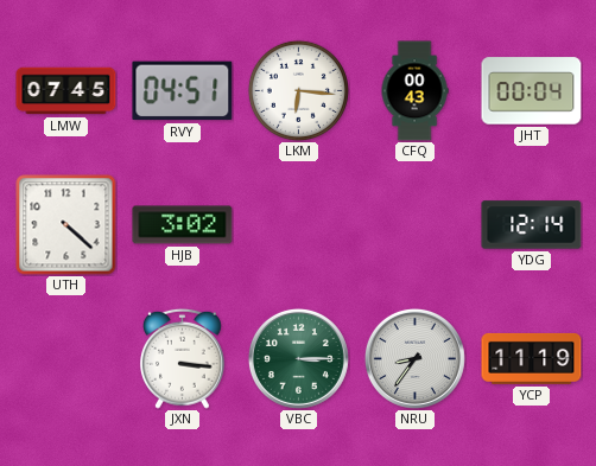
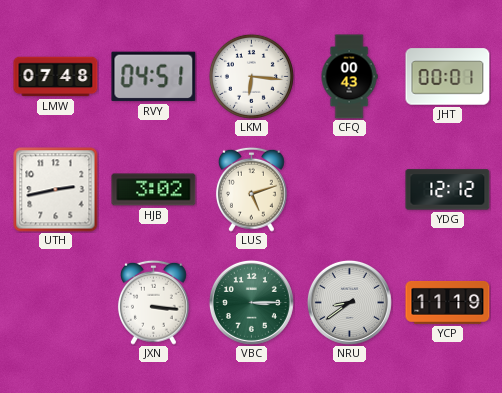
LMW: 07:45 -> 07:48 (56, 77)
JHT: 00:04 -> 00:01 (448, 77)
UTH: 4:22 -> 2:43 (56, 190)
LUS: none -> 5:12 (251, 189)
YDG: 12:14 -> 12:12 (448, 190)
NRU: 8:36 -> 8:39 (349, 302)
